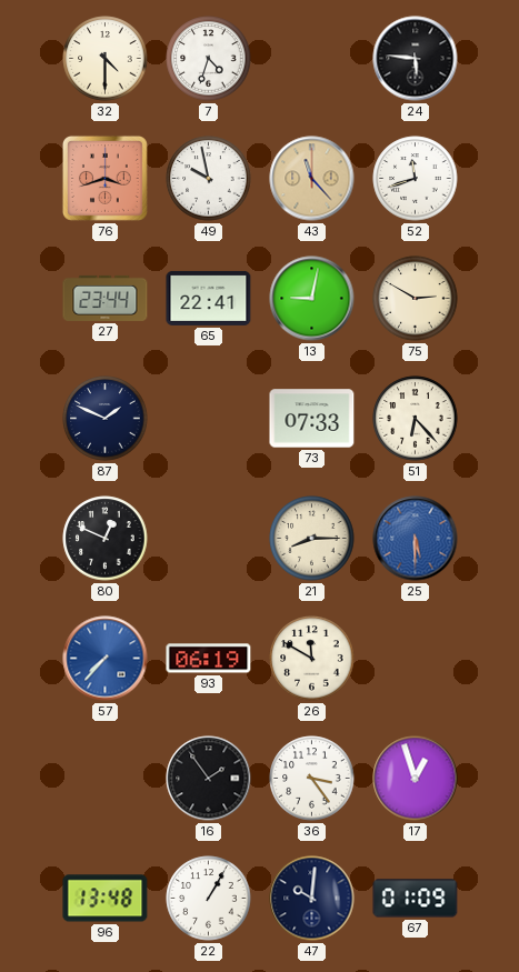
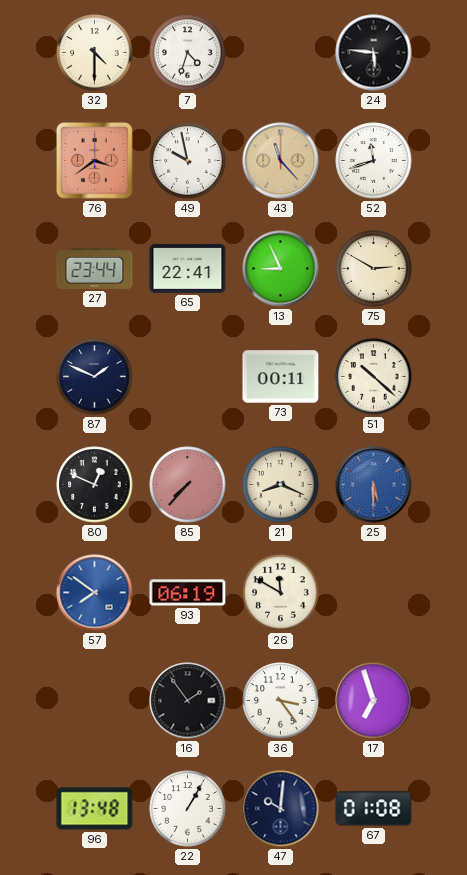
76: 3:42 -> 3:39 (94, 160)
13: 9:02 -> 8:56 (281, 269)
73: 07:33 -> 00:11 (281, 377)
51: 6:23 -> 10:22 (374, 377)
85: none -> 7:37 (188, 485)
21: 8:15 -> 8:19 (281, 485)
57: 7:37 -> 7:51 (95, 593)
17: 12:57 -> 6:57 (374, 701)
67: 01:09 -> 01:08 (374, 809)
